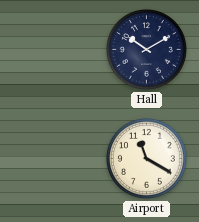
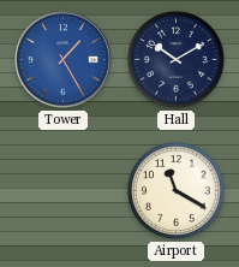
Tower: none -> 1:25 (64, 60)
